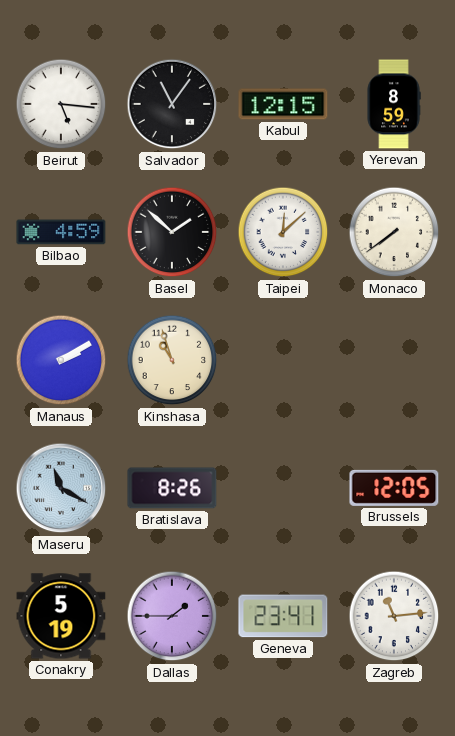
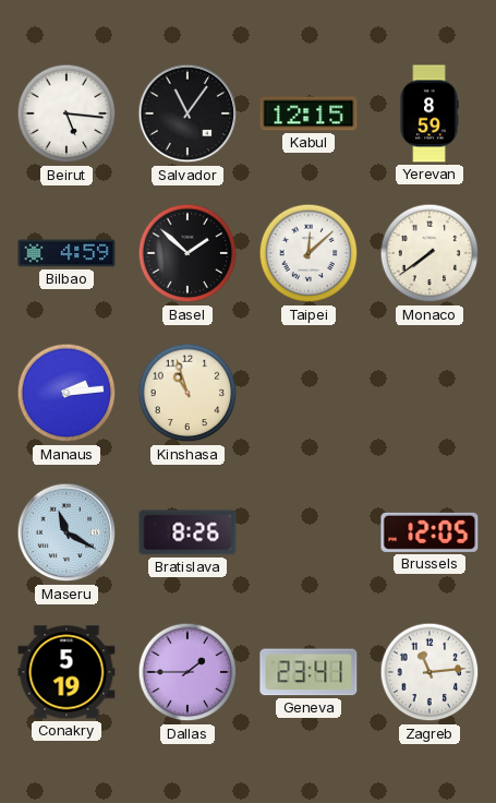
Manaus: 2:10 -> 2:14 (66, 393)
